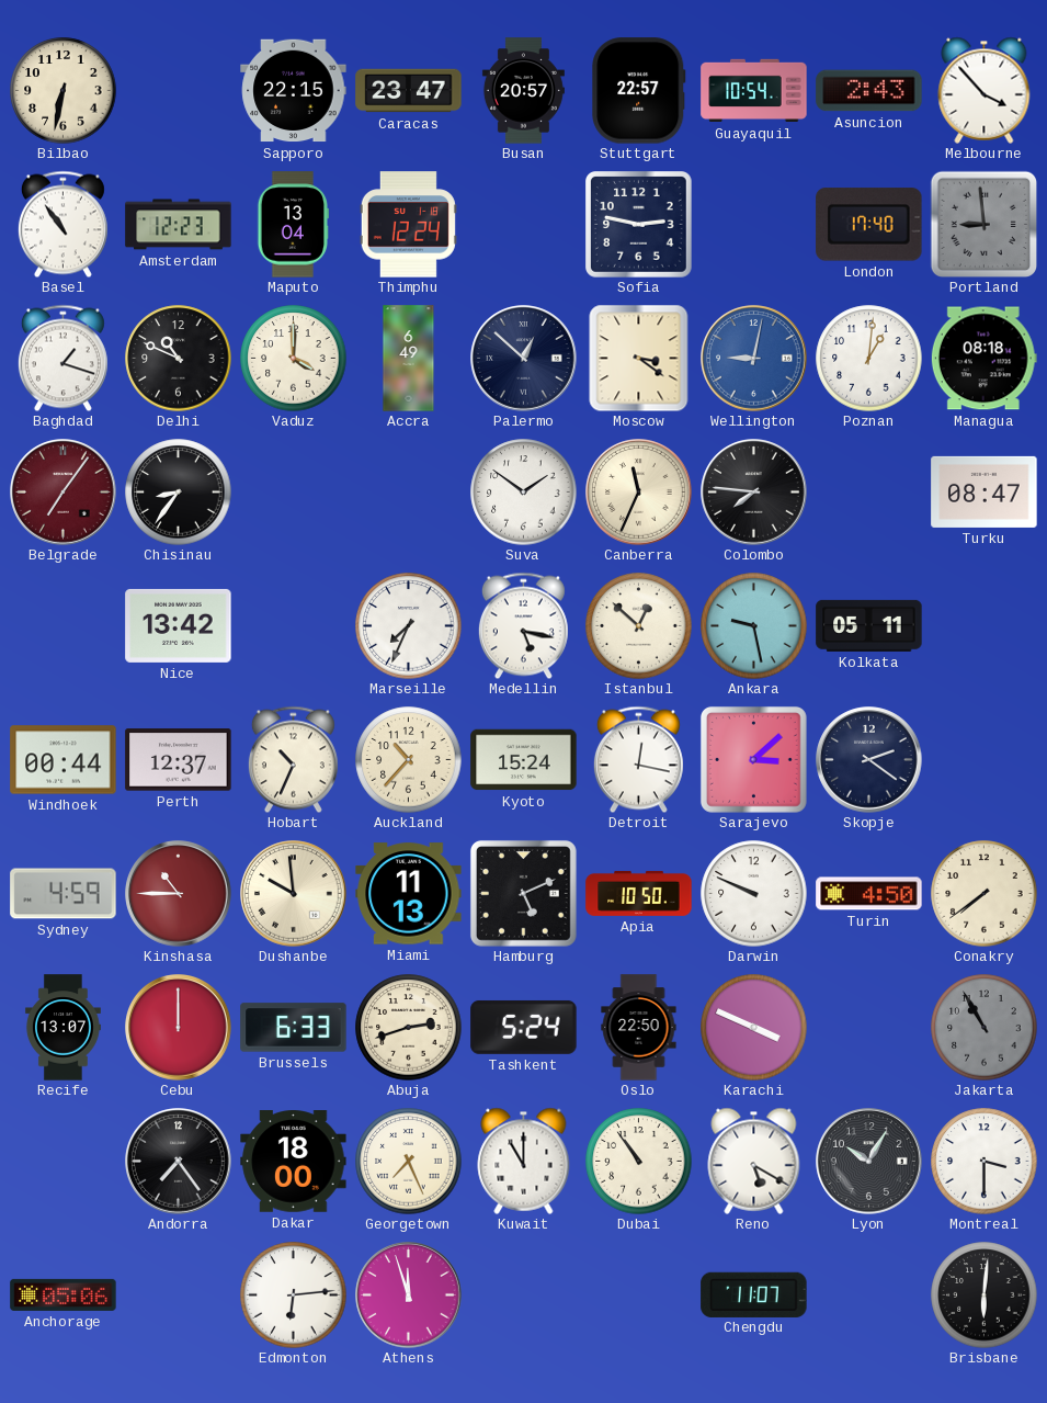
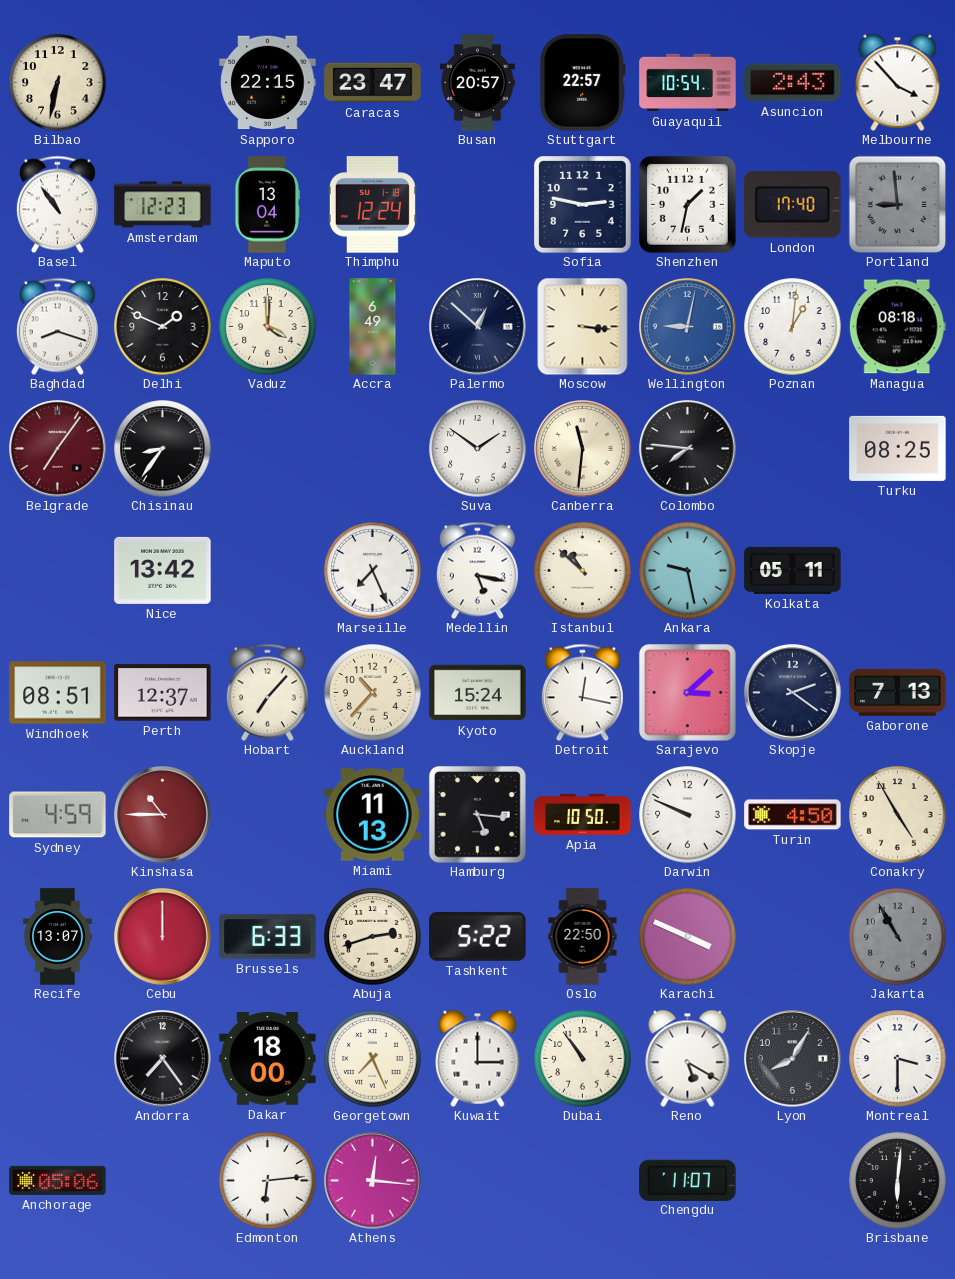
Shenzhen: none -> 1:32 (688, 205)
Baghdad: 1:18 -> 8:18 (57, 326)
Delhi: 10:49 -> 1:49 (163, 327)
Moscow: 3:21 -> 3:16 (583, 326)
Canberra: 11:34 -> 11:31 (583, 449)
Turku: 08:47 -> 08:25 (898, 448)
Marseille: 7:34 -> 7:26 (373, 571)
Istanbul: 12:52 -> 10:52 (583, 571)
Windhoek: 00:44 -> 08:51 (58, 693)
Hobart: 10:34 -> 7:07 (267, 692)
Gaborone: none -> 7:13 (898, 692)
Dushanbe: 9:59 -> none (294, 894)
Hamburg: 5:11 -> 5:16 (477, 814)
Conakry: 7:39 -> 4:55 (898, 815)
Tashkent: 5:24 -> 5:22 (478, 936)
Kuwait: 11:00 -> 3:00 (478, 1058)
Lyon: 10:05 -> 8:05 (793, 1059)
Athens: 11:57 -> 12:16 (373, 1181)
